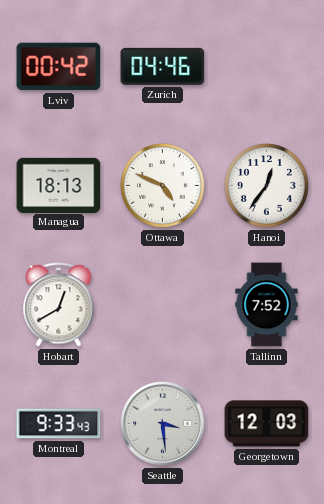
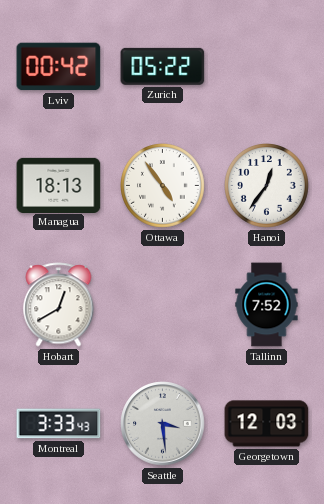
Zurich: 04:46 -> 05:22 (163, 66)
Ottawa: 4:49 -> 4:54 (163, 186)
Montreal: 9:33 -> 3:33 (59, 424)
